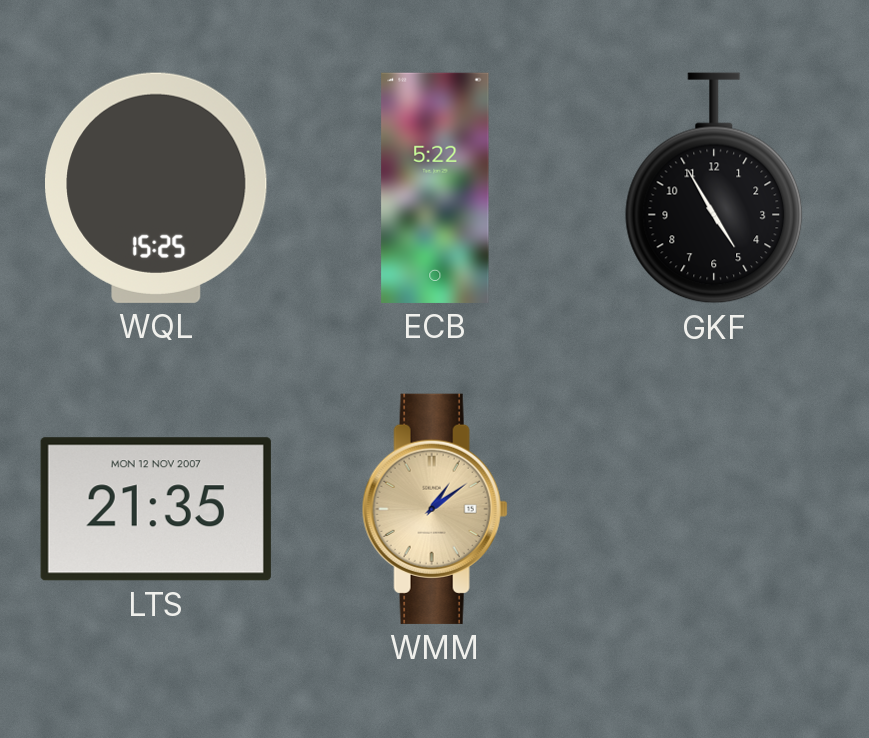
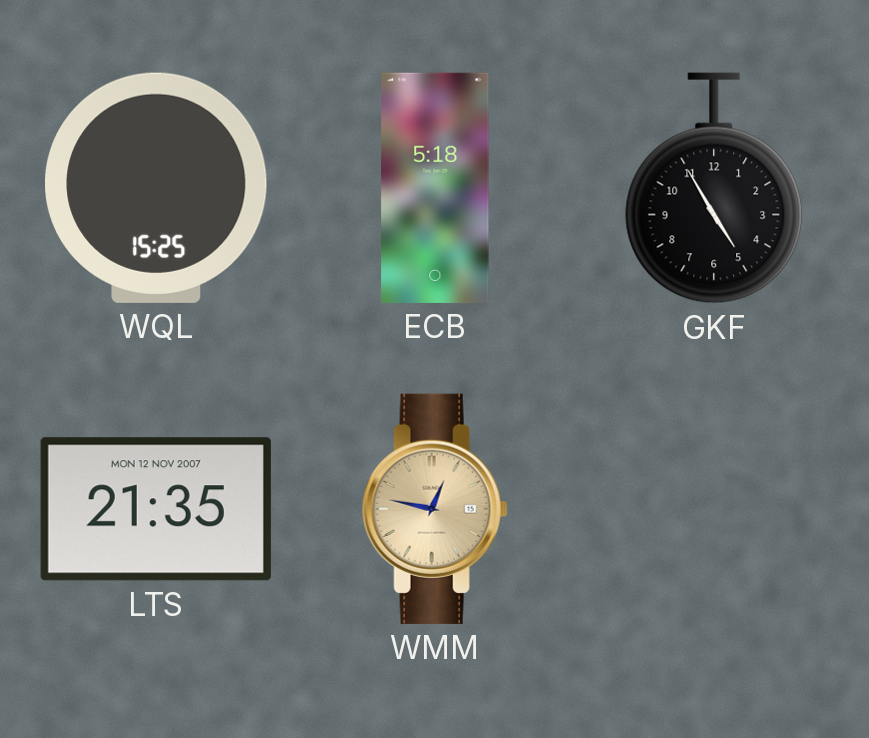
ECB: 5:22 -> 5:18 (435, 188)
WMM: 1:09 -> 12:47 (435, 509)
